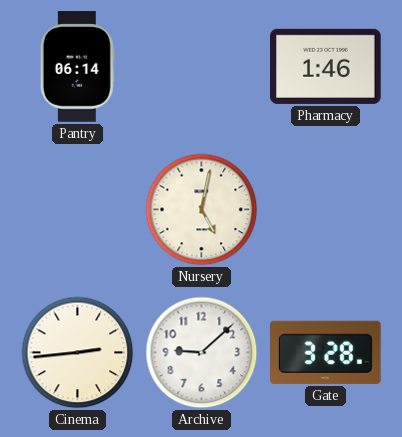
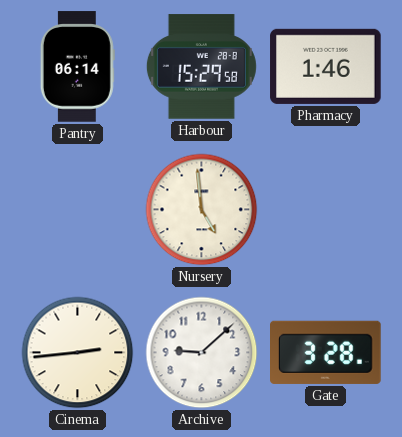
Harbour: none -> 15:29 (201, 67)
Nursery: 5:02 -> 4:59 (202, 210)
